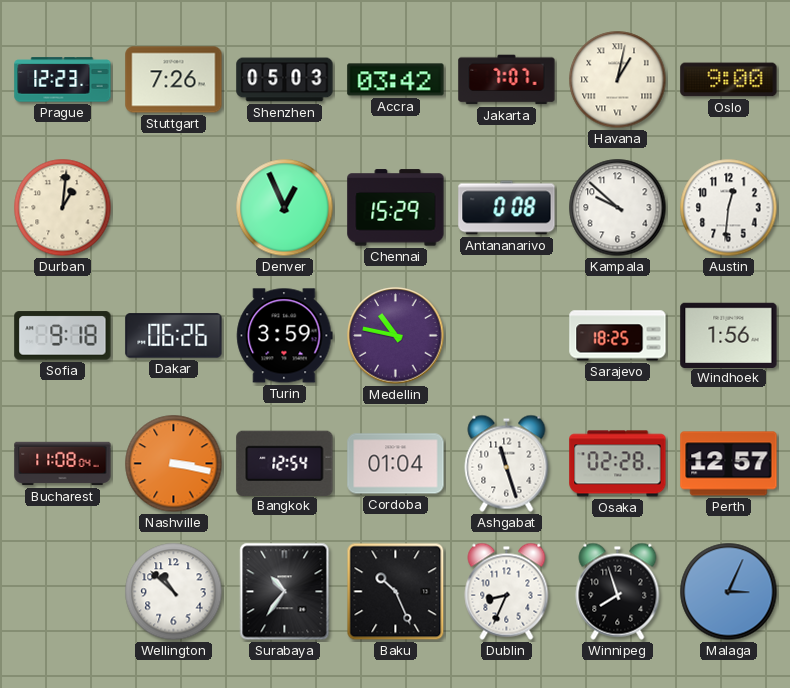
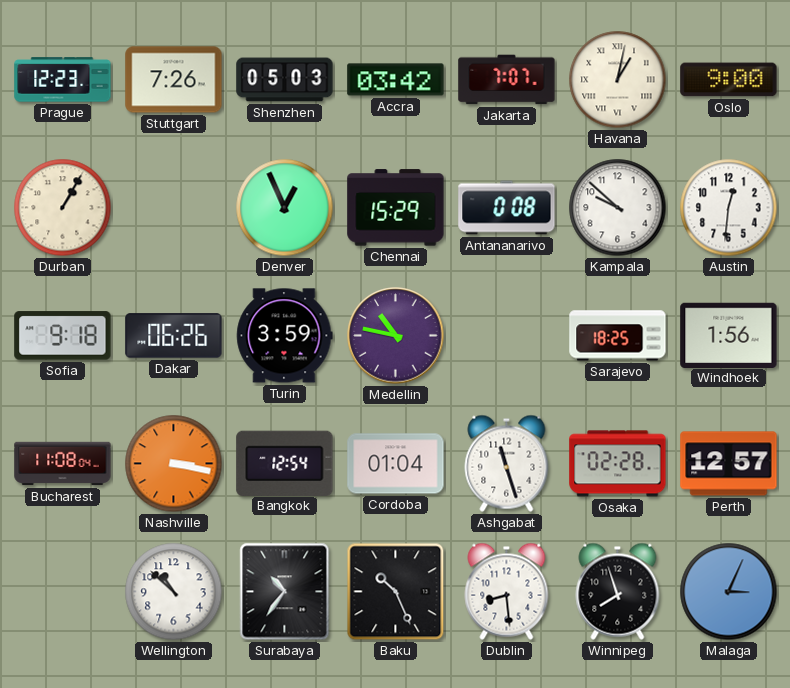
Durban: 1:01 -> 1:05 (63, 208)
Dublin: 8:34 -> 8:29 (507, 591)
